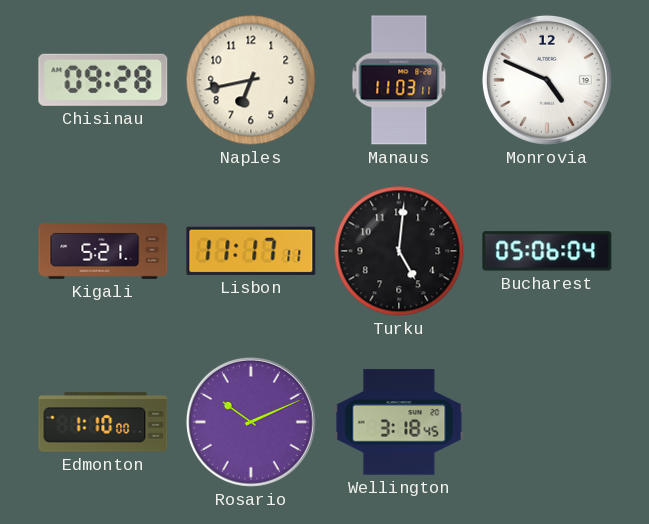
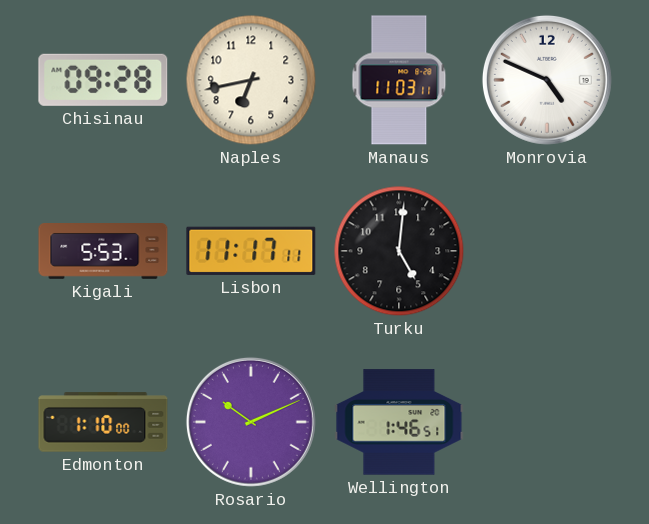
Kigali: 5:21 -> 5:53 (103, 252)
Bucharest: 05:06 -> none (547, 251)
Wellington: 3:18 -> 1:46 (399, 422)
